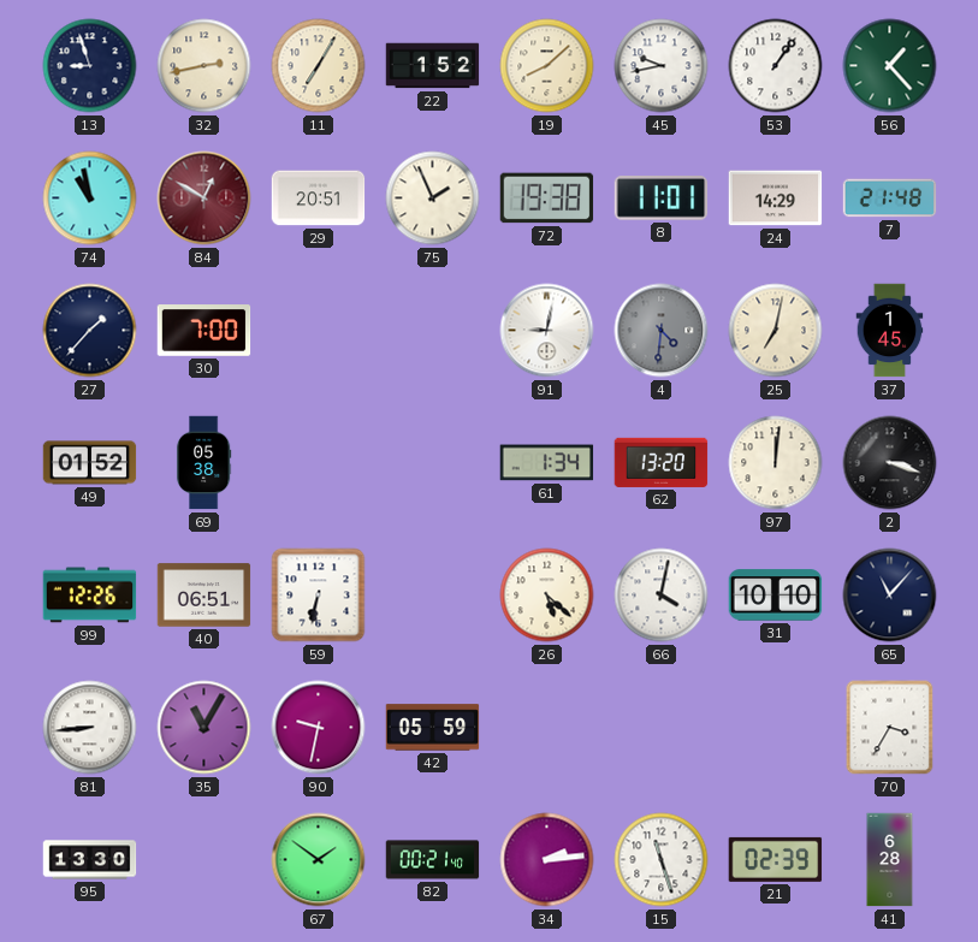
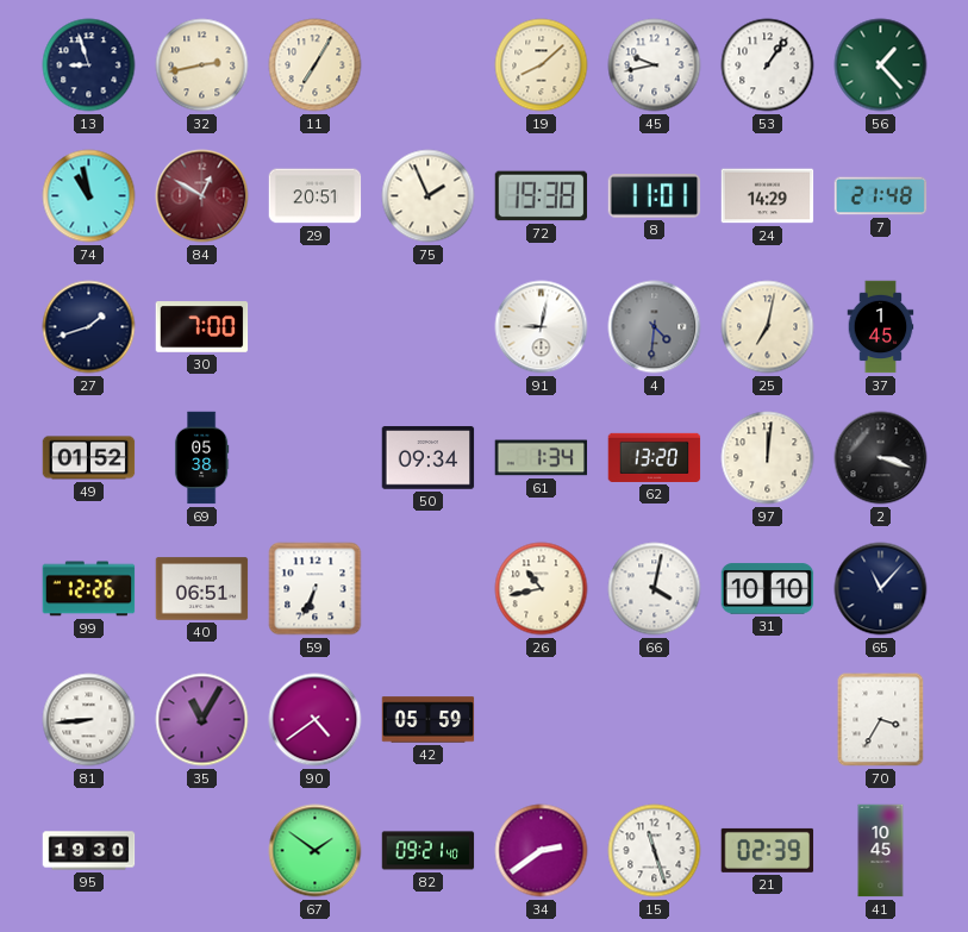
22: 1:52 -> none (433, 66)
27: 1:37 -> 1:42 (89, 327)
50: none -> 09:34 (429, 458)
59: 6:32 -> 6:34 (316, 589)
26: 5:22 -> 10:43 (542, 589)
90: 9:32 -> 4:39 (316, 720)
95: 13:30 -> 19:30 (89, 851)
82: 00:21 -> 09:21 (429, 851)
34: 2:14 -> 2:39 (542, 851)
41: 6:28 -> 10:45 (881, 851)
